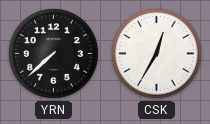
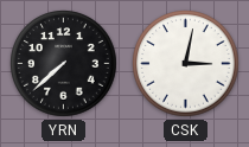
CSK: 12:35 -> 3:02 (186, 64)
